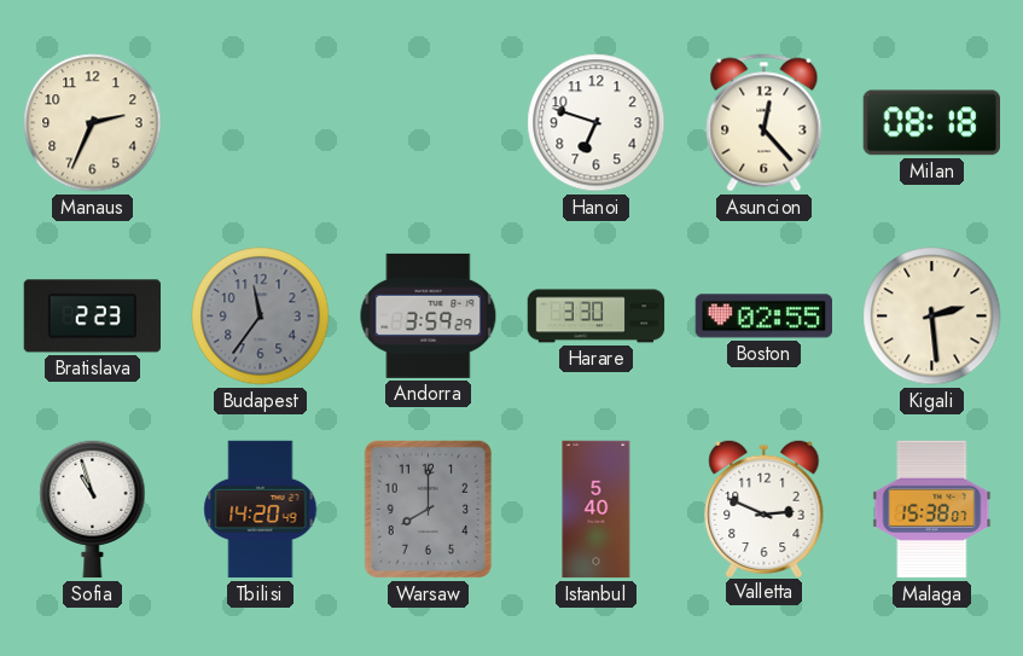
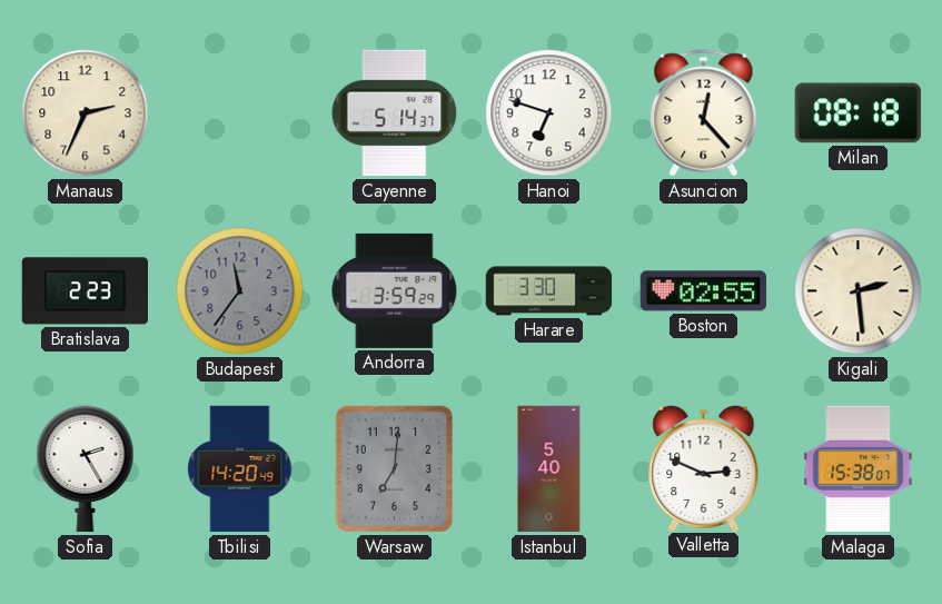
Cayenne: none -> 5:14 (395, 113)
Sofia: 10:57 -> 2:25 (86, 469)
Warsaw: 8:00 -> 7:01 (395, 469)
